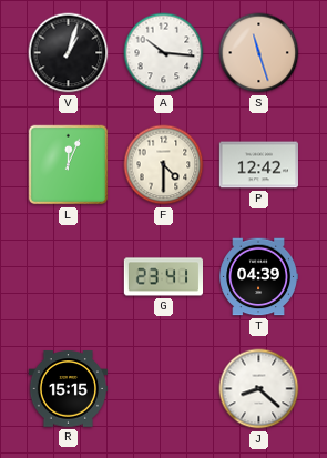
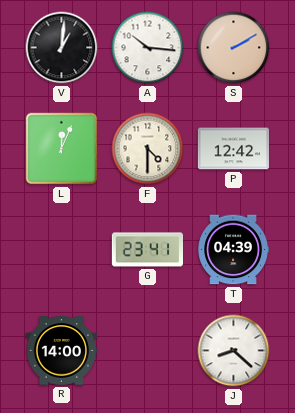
V: 1:03 -> 1:01 (62, 48)
S: 11:27 -> 2:10 (234, 48)
R: 15:15 -> 14:00 (61, 351)
